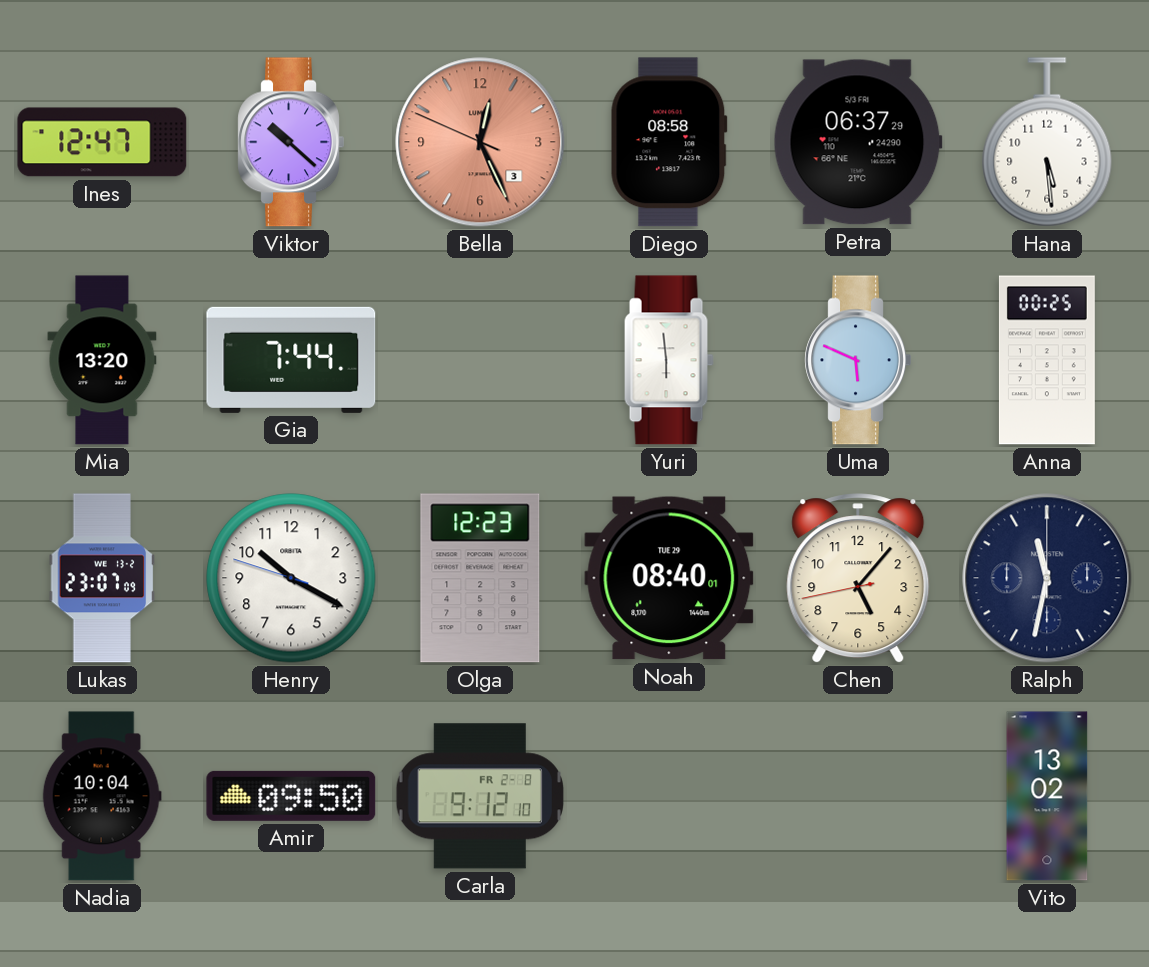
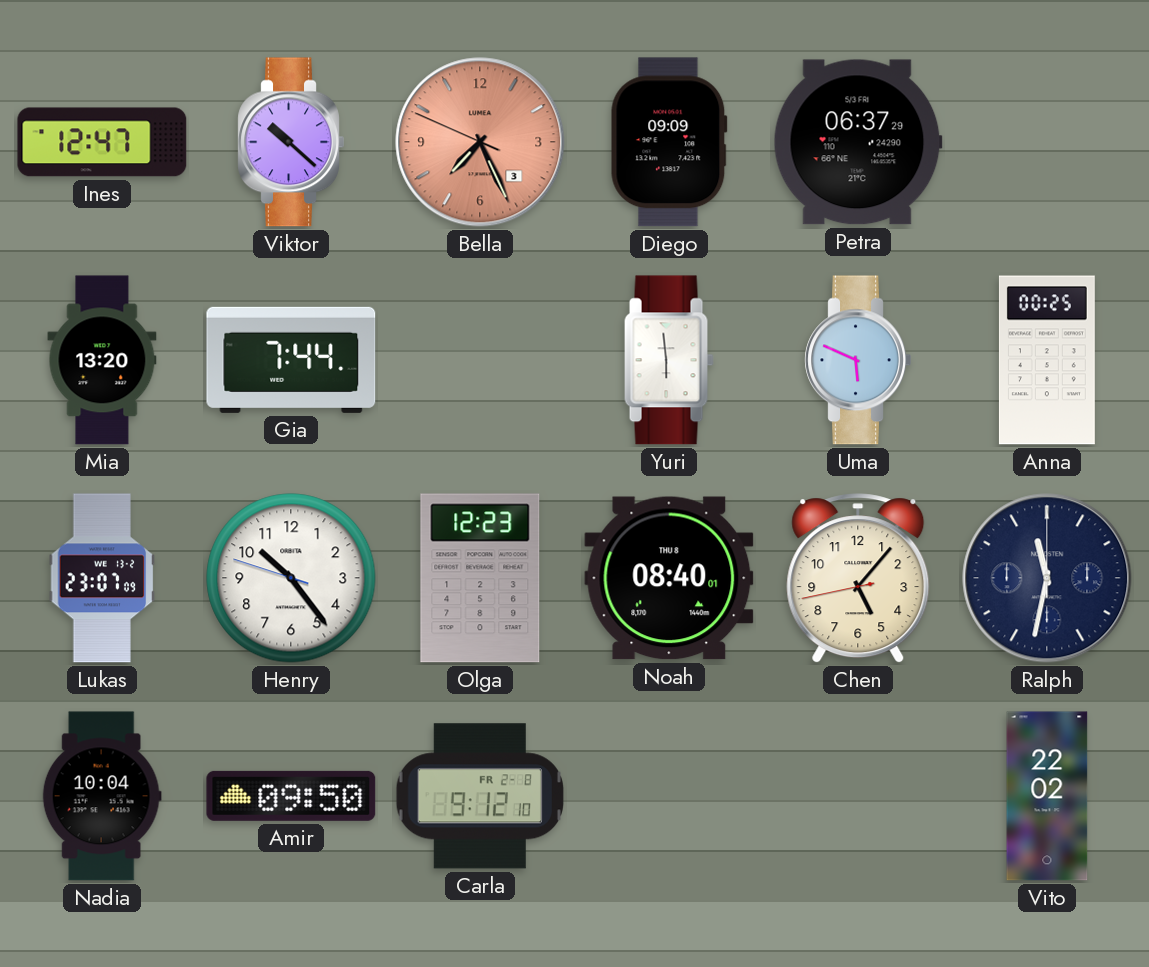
Bella: 12:25 -> 7:25 (480, 142)
Diego: 08:58 -> 09:09 (669, 142)
Hana: 5:29 -> none (1047, 142)
Henry: 10:19 -> 10:23 (291, 578)
Noah date: TUE 29 -> THU 8 (669, 578)
Vito: 13:02 -> 22:02 (1047, 796)
